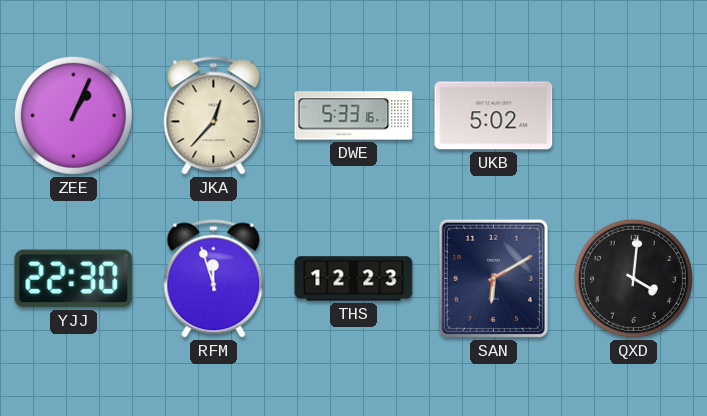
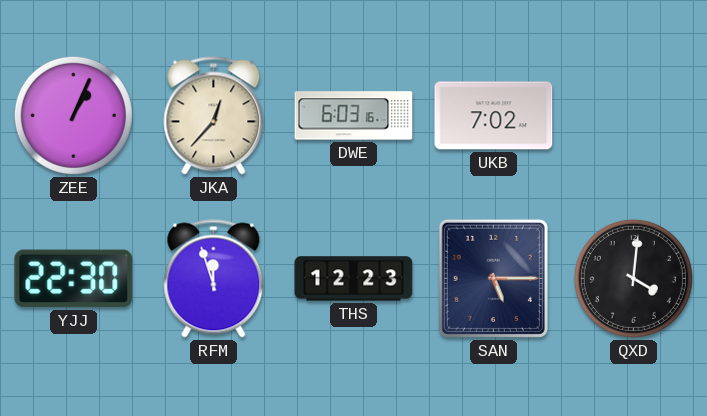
DWE: 5:33 -> 6:03 (354, 116)
UKB: 5:02 -> 7:02 (494, 116)
SAN: 6:10 -> 5:15 (493, 278)
